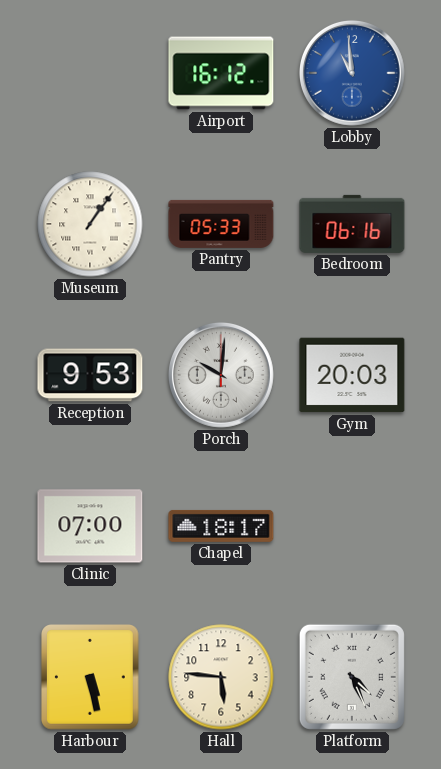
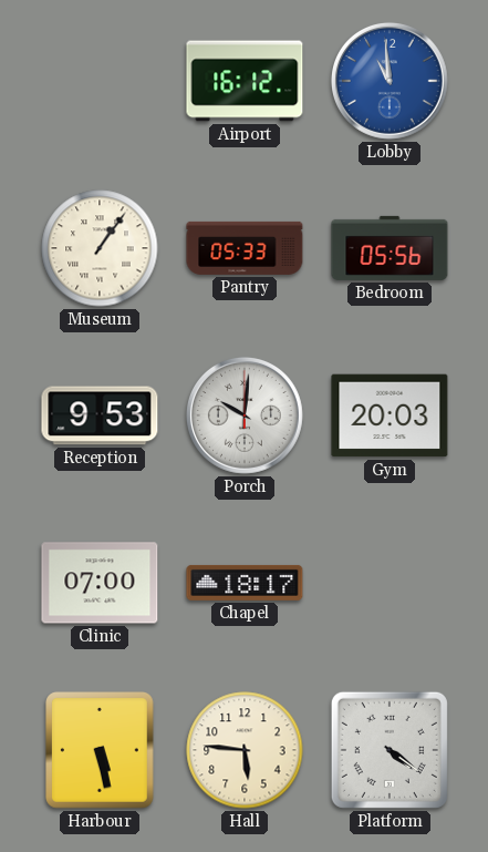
Bedroom: 06:16 -> 05:56 (390, 248)
Platform: 4:26 -> 4:21 (390, 750)
